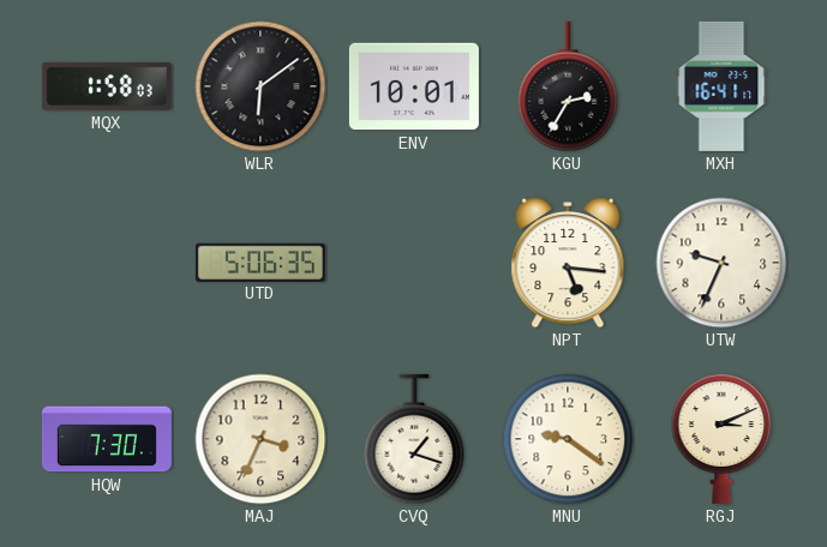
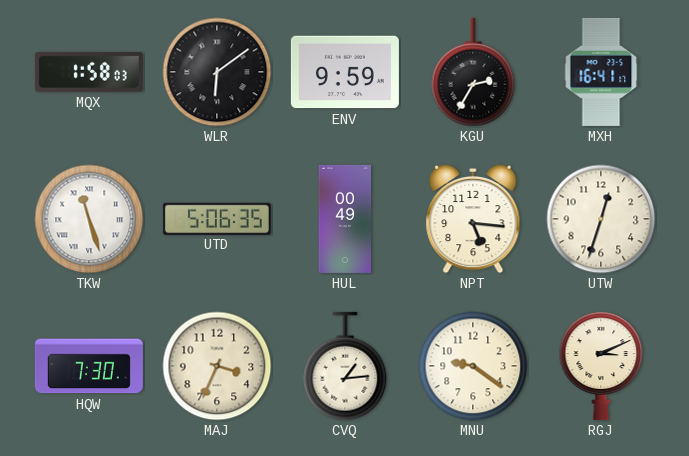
ENV: 10:01 -> 9:59 (345, 72)
TKW: none -> 11:27 (89, 219)
HUL: none -> 00:49 (344, 219)
UTW: 9:34 -> 12:33 (601, 219)
CVQ: 1:18 -> 1:14 (345, 366)
